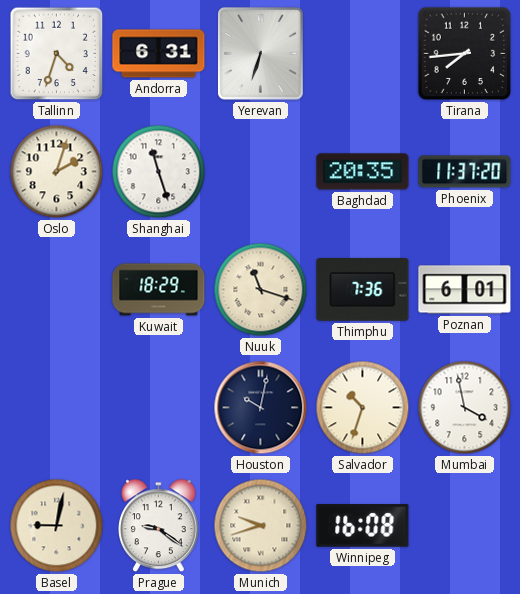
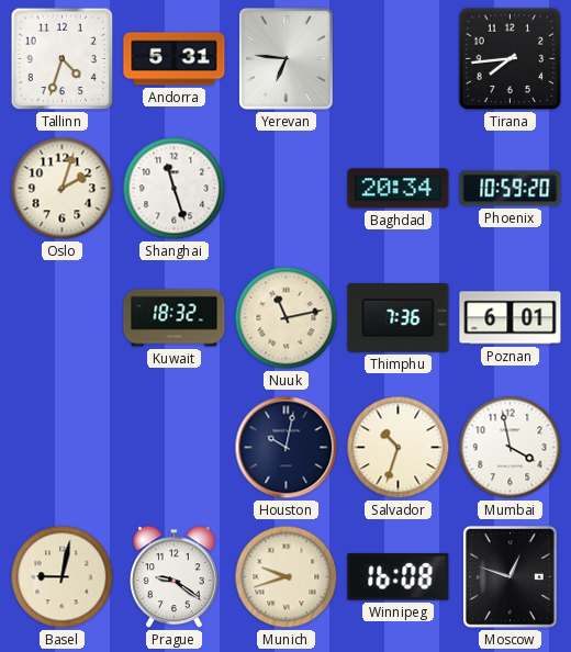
Andorra: 6:31 -> 5:31 (175, 59)
Yerevan: 6:33 -> 6:46 (285, 59)
Baghdad: 20:35 -> 20:34 (399, 189)
Phoenix: 11:37 -> 10:59 (511, 189)
Kuwait: 18:29 -> 18:32 (175, 318)
Nuuk: 11:18 -> 11:13 (287, 318)
Moscow: none -> 12:48 (510, 577)
